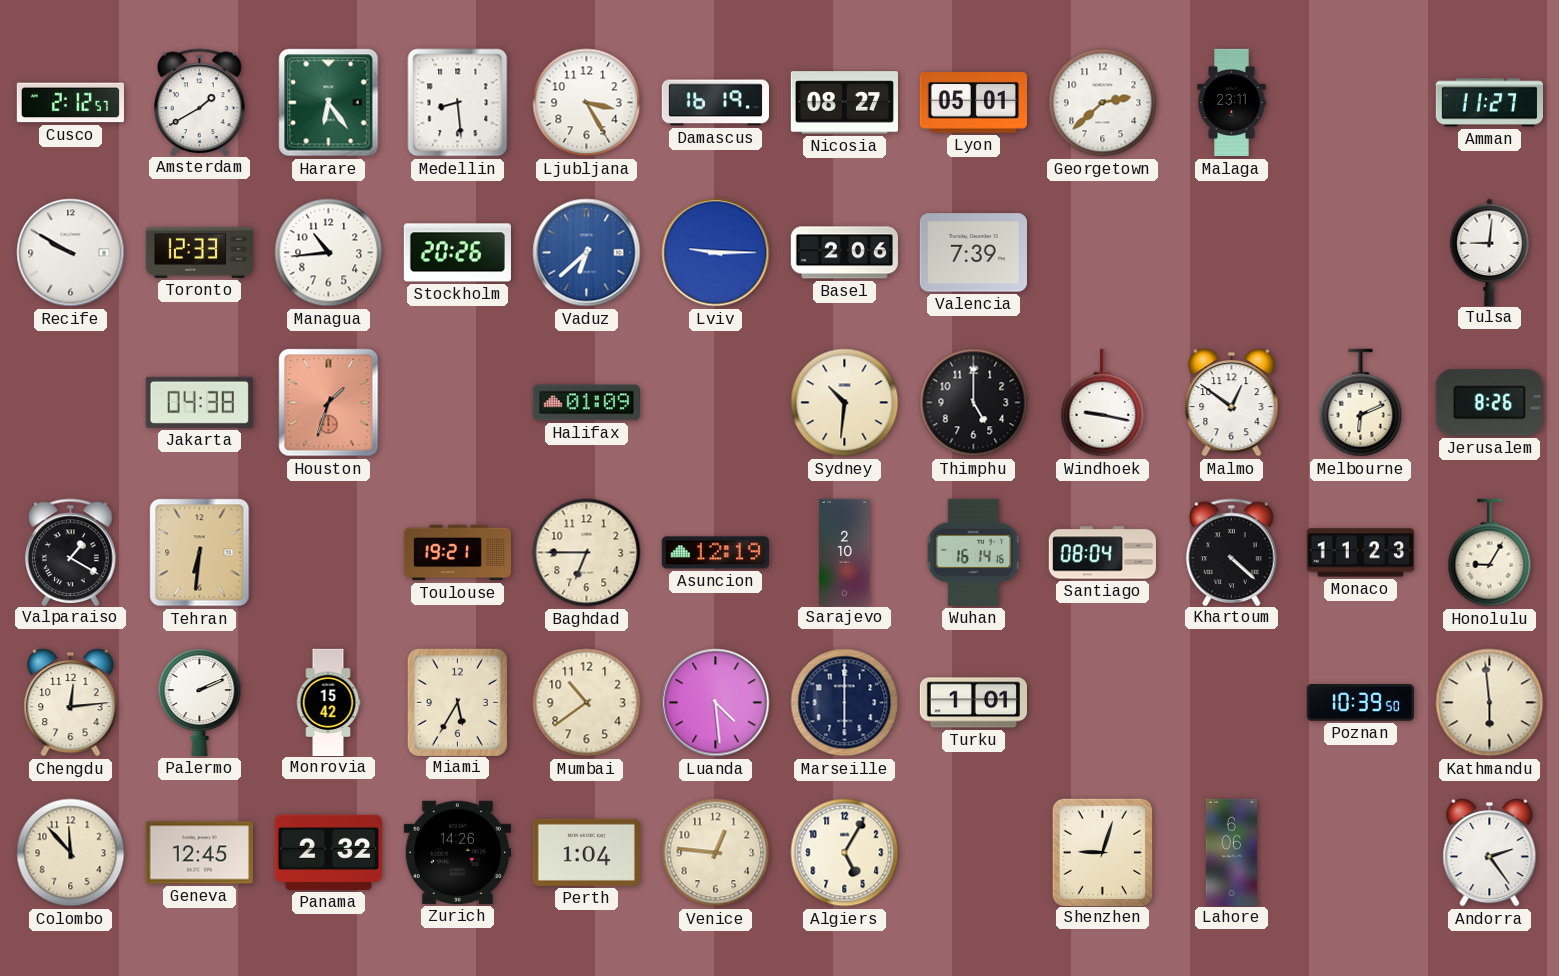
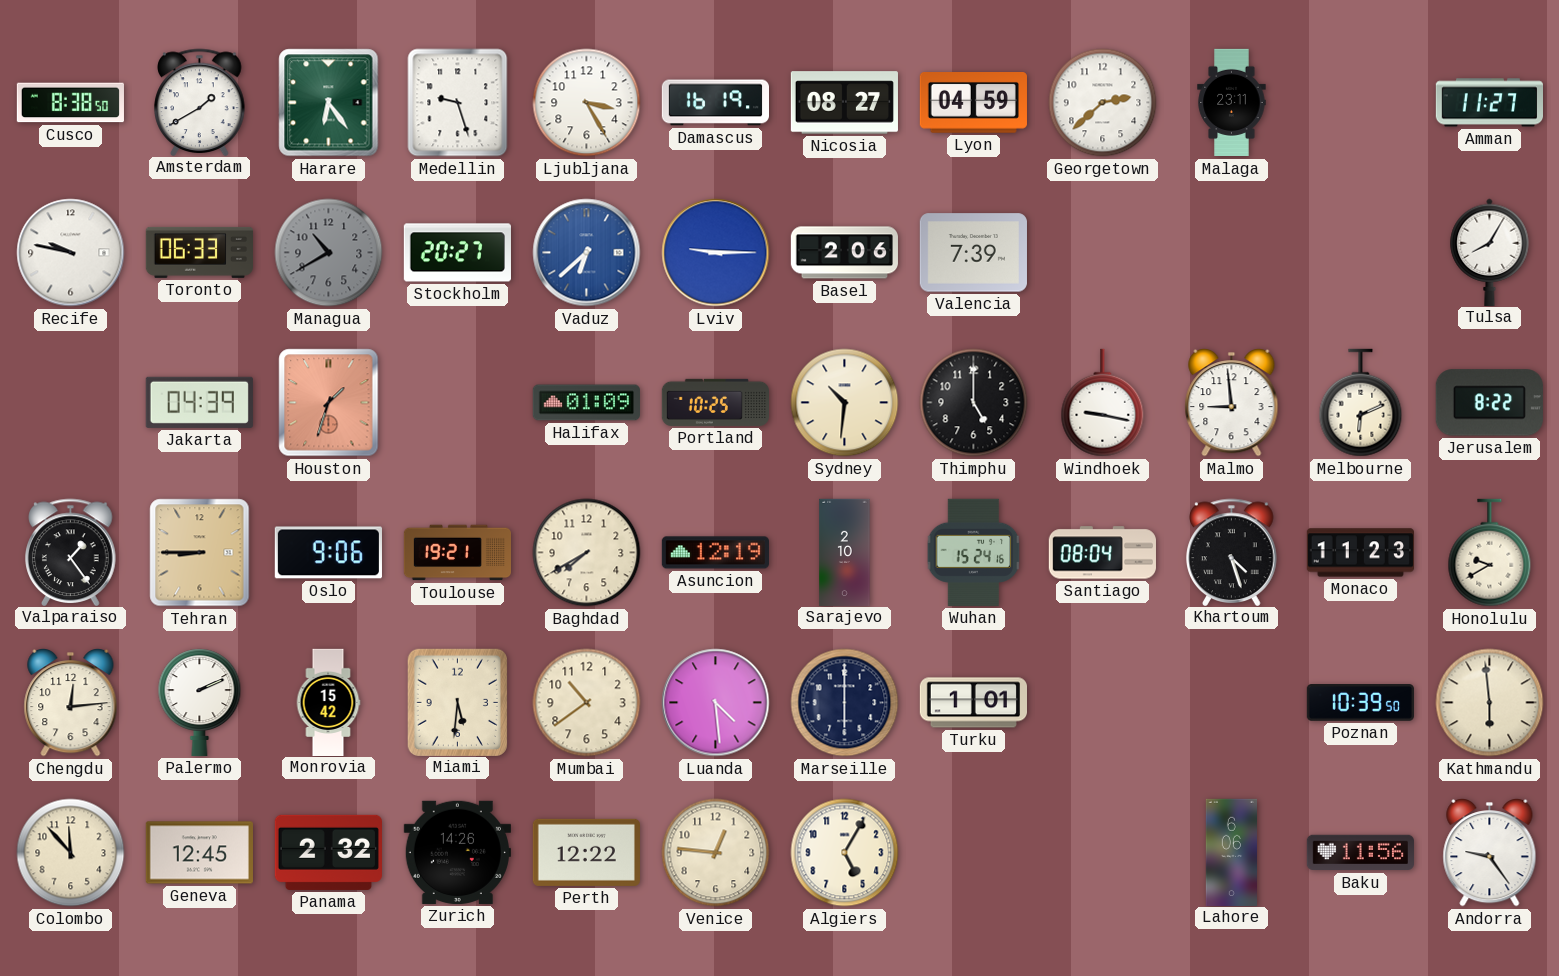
Cusco: 2:12 -> 8:38 (70, 103)
Medellin: 8:29 -> 9:27 (458, 103)
Lyon: 05:01 -> 04:59 (973, 103)
Recife: 9:50 -> 9:47 (71, 253)
Toronto: 12:33 -> 06:33 (199, 252)
Managua: 10:44 -> 10:40 (329, 253)
Managua dial: white -> grey (329, 253)
Stockholm: 20:26 -> 20:27 (457, 253)
Tulsa: 9:01 -> 8:05 (1490, 252)
Jakarta: 04:38 -> 04:39 (199, 402)
Portland: none -> 10:25 (715, 402)
Malmo: 12:51 -> 8:59 (1232, 403)
Jerusalem: 8:26 -> 8:22 (1489, 403)
Valparaiso: 1:20 -> 1:24 (71, 552)
Tehran: 6:31 -> 8:45 (200, 553)
Oslo: none -> 9:06 (328, 553)
Baghdad: 6:45 -> 7:40 (587, 553)
Wuhan: 16:14 -> 15:24 (974, 552)
Khartoum: 4:22 -> 4:27 (1232, 552)
Honolulu: 9:05 -> 9:40 (1490, 553)
Miami: 5:35 -> 5:31 (457, 702)
Perth: 1:04 -> 12:22 (586, 852)
Shenzhen: 9:03 -> none (1102, 852)
Baku: none -> 11:56 (1360, 853)
Andorra: 2:24 -> 9:24 (1490, 853)
